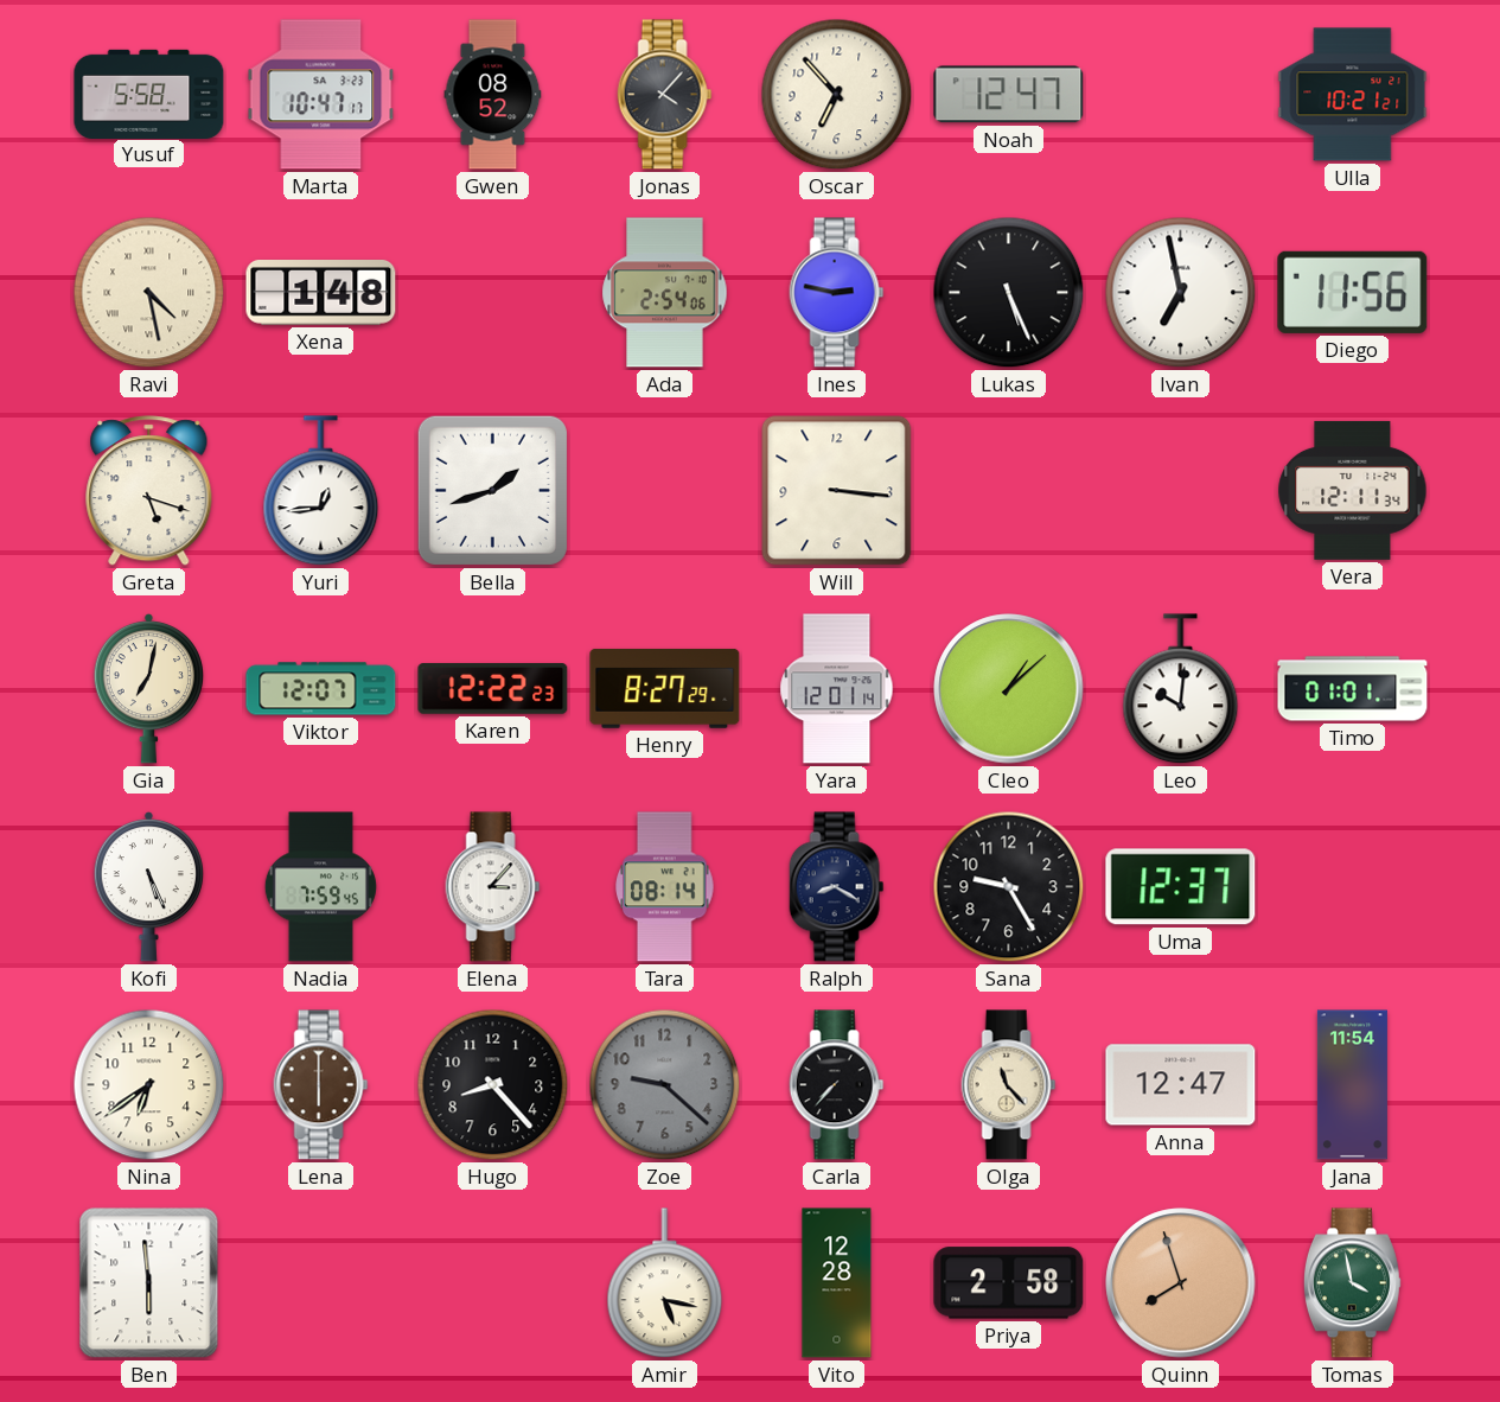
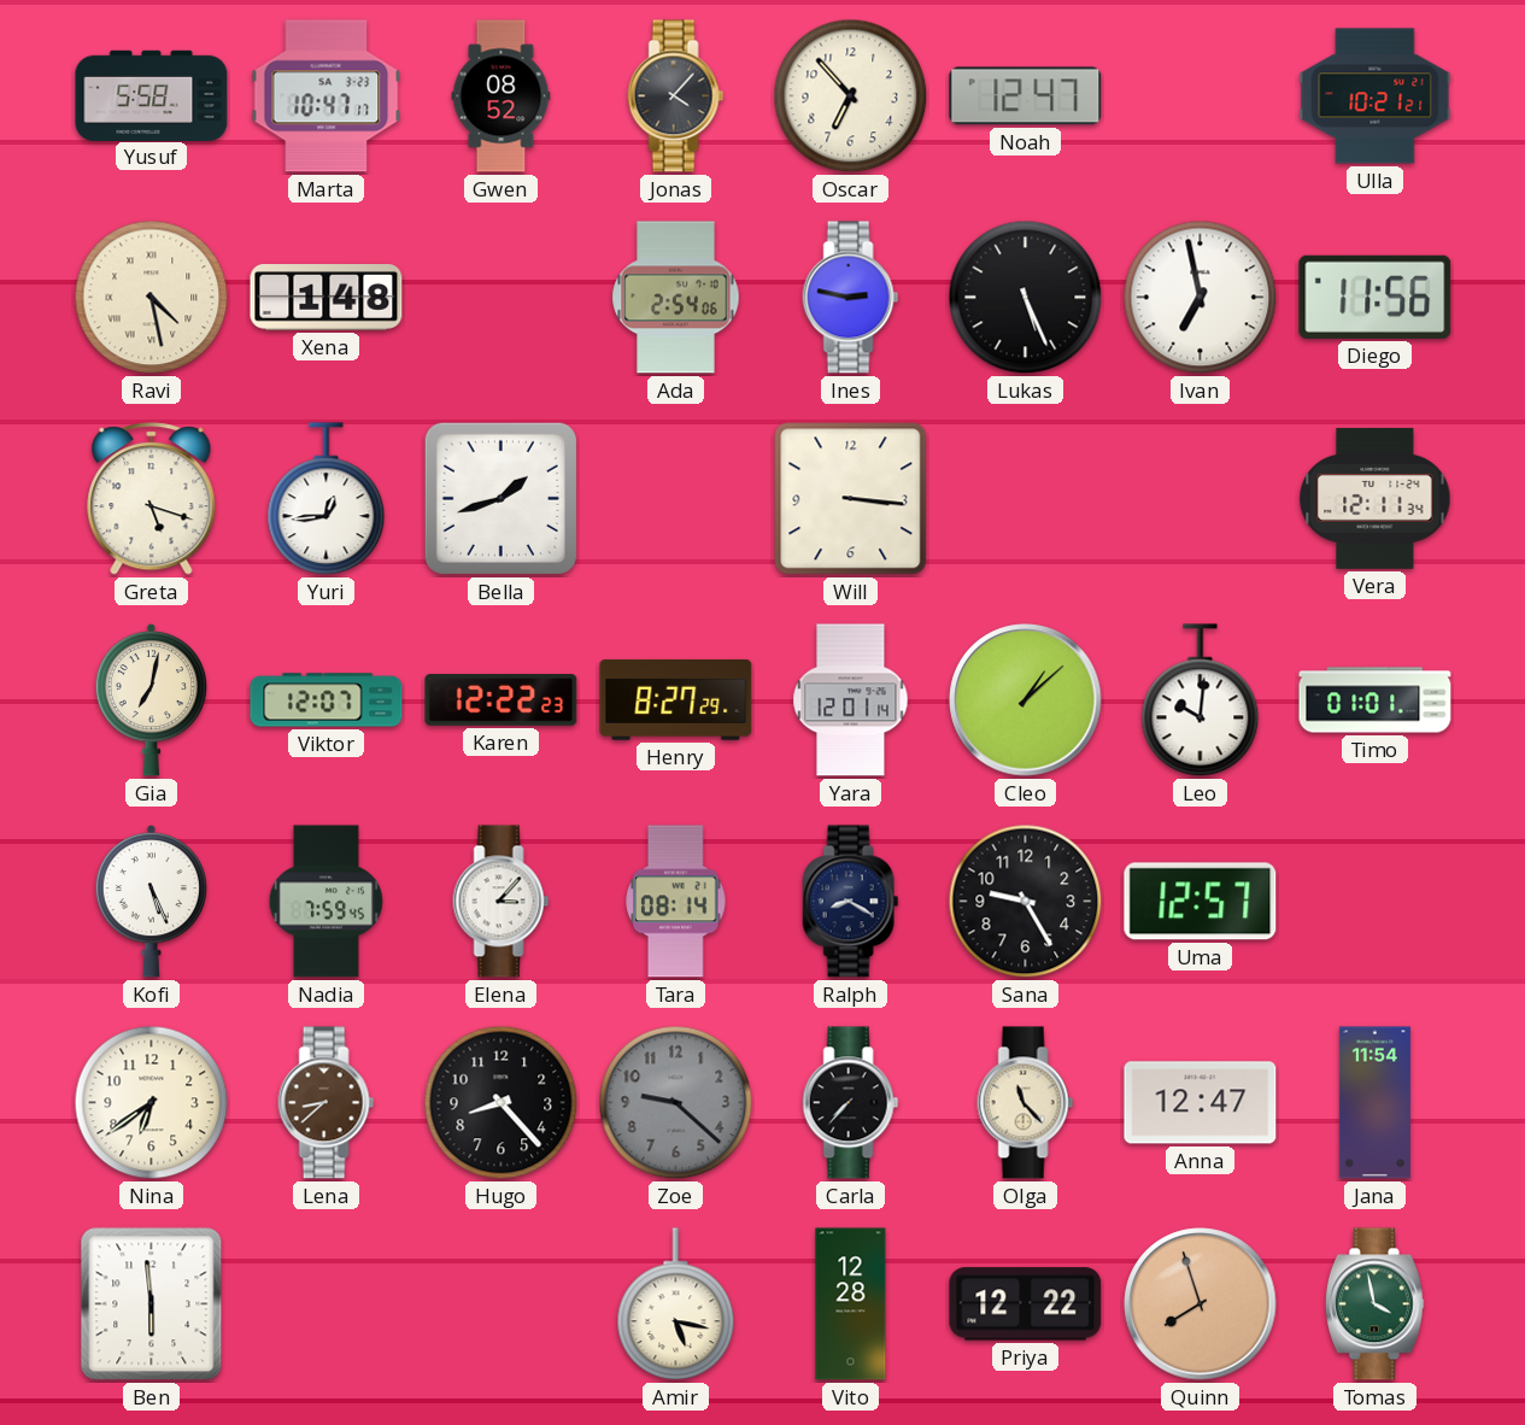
Uma: 12:37 -> 12:57 (1201, 902)
Lena: 6:00 -> 8:38 (327, 1103)
Priya: 2:58 -> 12:22 (1026, 1304)
